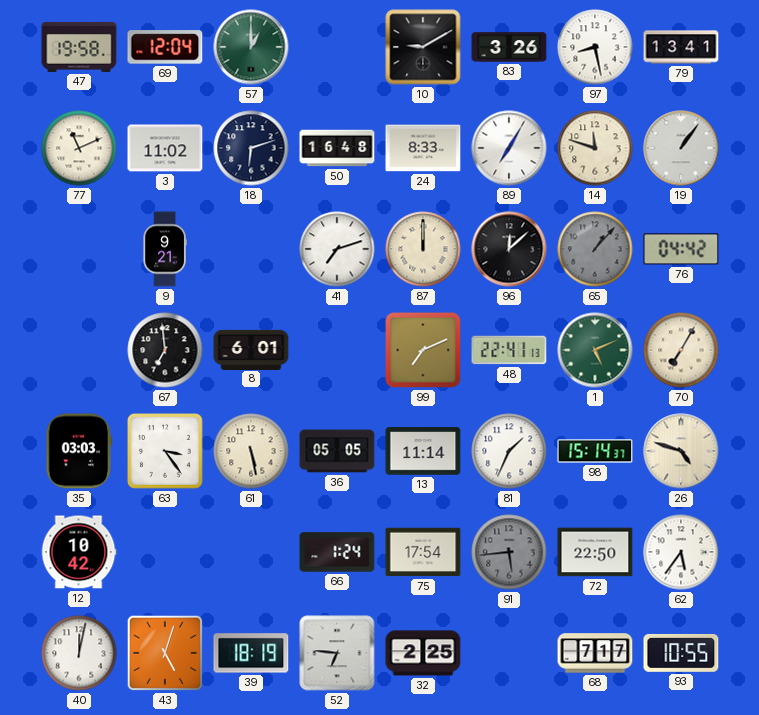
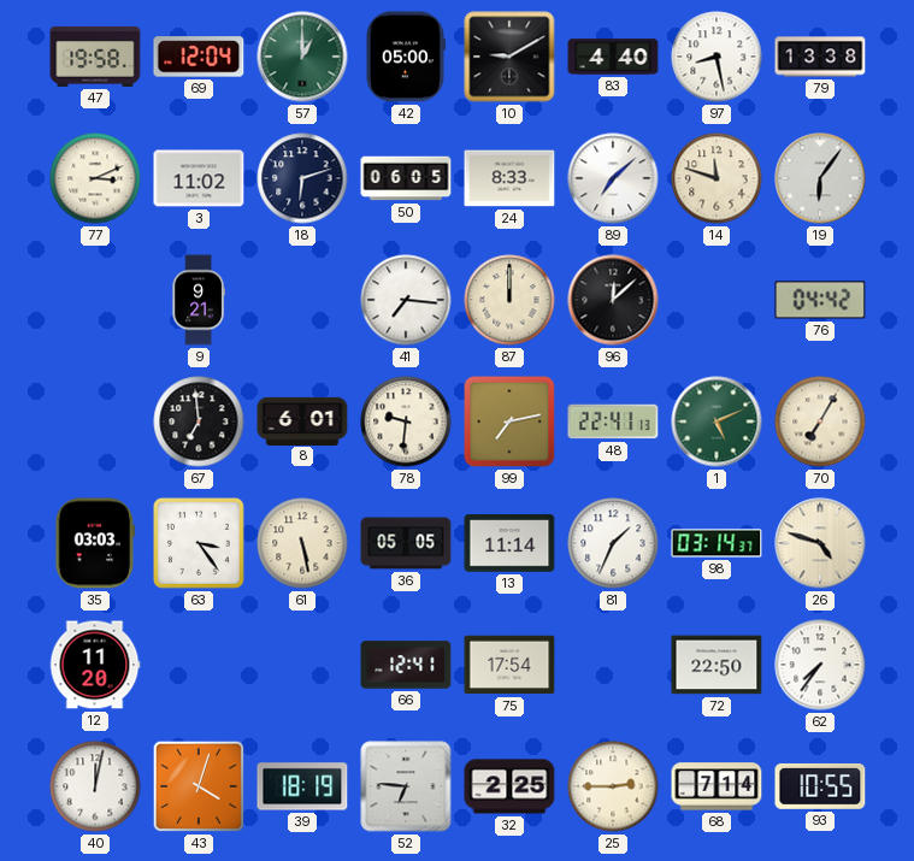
42: none -> 05:00 (405, 57)
83: 3:26 -> 4:40 (613, 57)
79: 13:41 -> 13:38 (820, 57)
77: 11:11 -> 3:11 (95, 178)
50: 16:48 -> 06:05 (406, 178)
89: 7:05 -> 7:08 (613, 178)
19: 1:06 -> 6:06 (820, 178)
41: 7:12 -> 7:16 (406, 300)
65: 1:07 -> none (595, 249)
78: none -> 9:31 (406, 421)
99: 7:11 -> 7:13 (509, 421)
98: 15:14 -> 03:14 (717, 543)
12: 10:42 -> 11:20 (95, 665)
66: 1:24 -> 12:41 (406, 665)
91: 5:44 -> none (509, 552)
62: 5:36 -> 7:36 (820, 665)
43: 5:03 -> 4:03 (199, 786)
25: none -> 2:45 (613, 786)
68: 7:17 -> 7:14 (717, 786)
